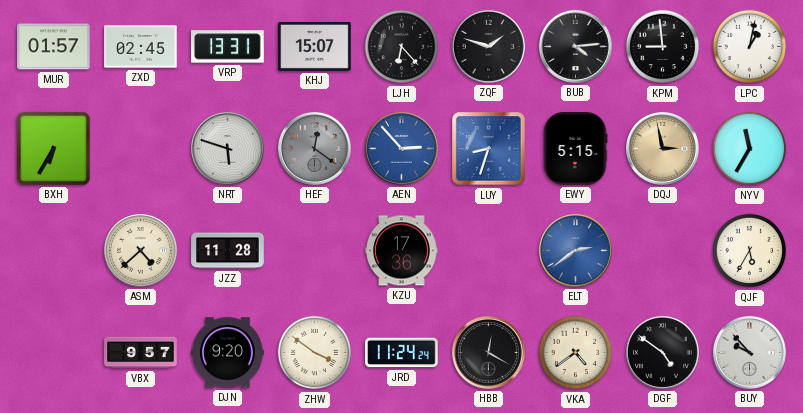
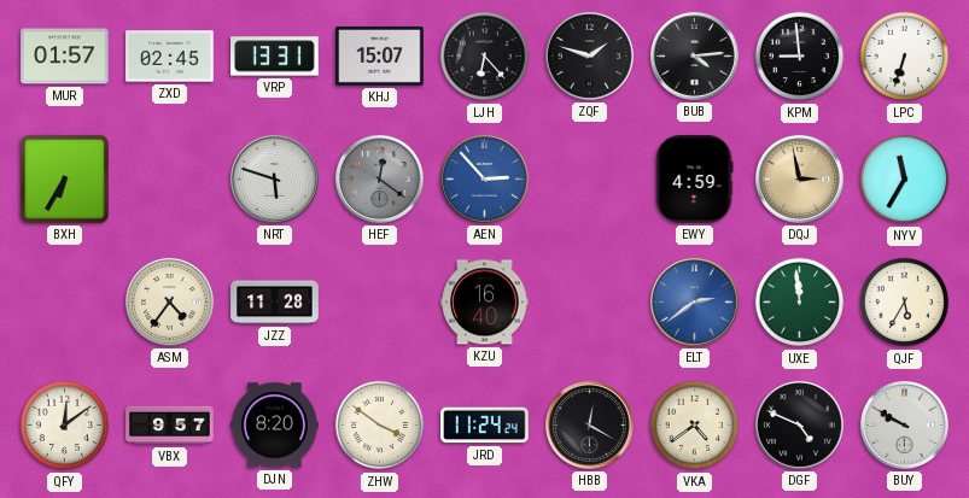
LPC: 1:02 -> 6:33 (905, 57)
LUY: 8:33 -> none (489, 149)
EWY: 5:15 -> 4:59 (694, 180)
ASM: 4:38 -> 4:36 (169, 301)
KZU: 17:36 -> 16:40 (485, 303)
UXE: none -> 11:59 (800, 303)
QFY: none -> 12:09 (65, 426)
DJN: 9:20 -> 8:20 (275, 426)
DGF: 4:51 -> 4:49 (799, 424)
BUY: 9:53 -> 9:50 (904, 424)
